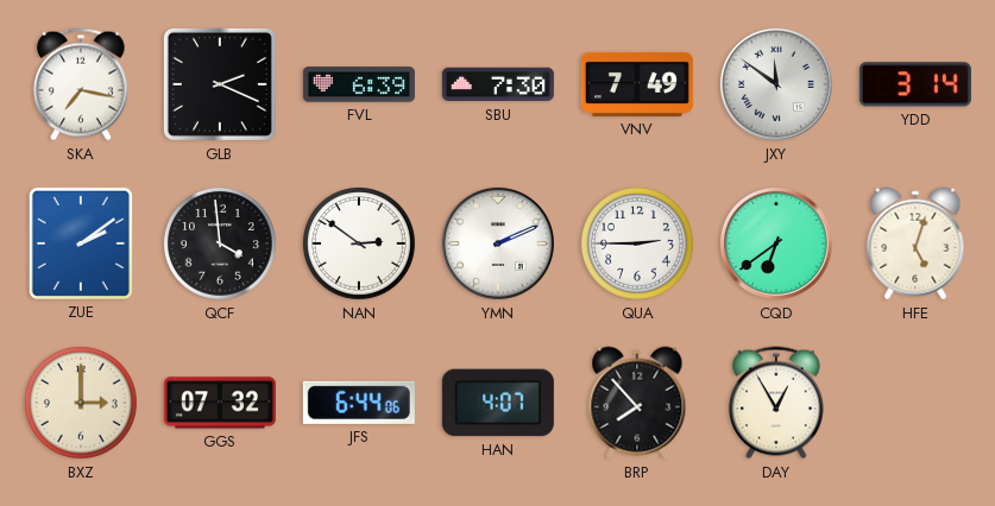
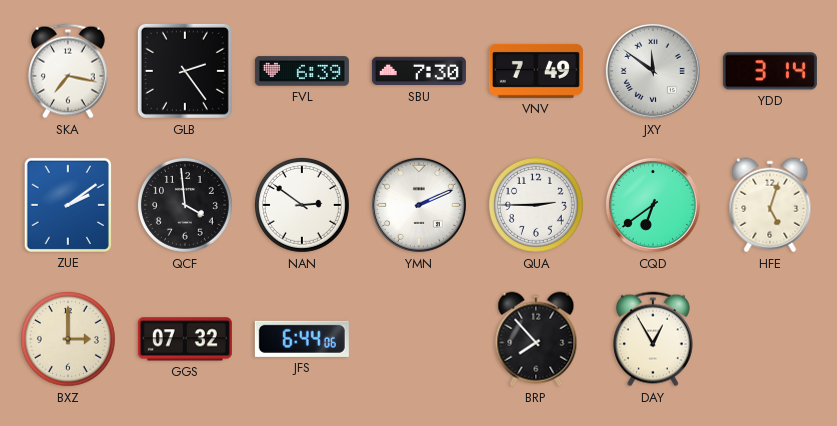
GLB: 2:19 -> 2:24 (185, 71)
HAN: 4:07 -> none (498, 403)
